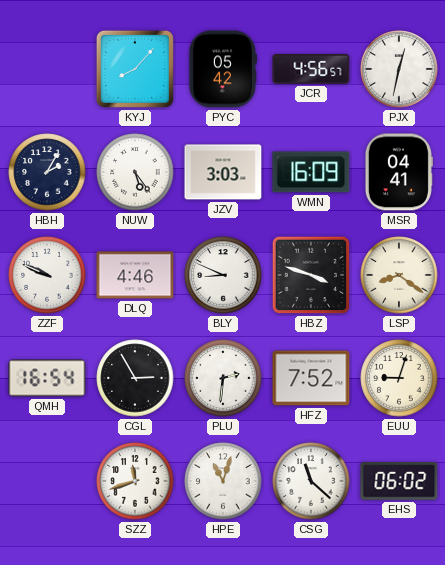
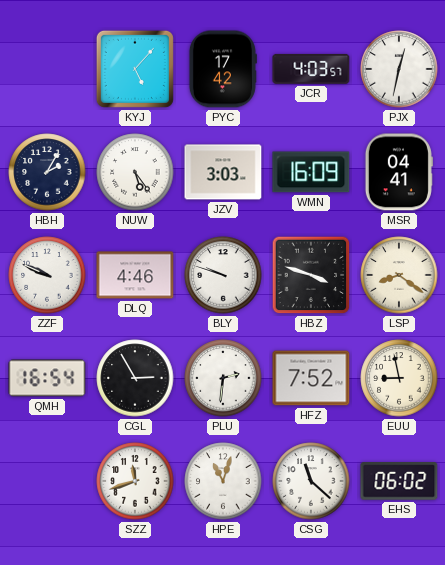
KYJ: 8:07 -> 5:07 (135, 69)
PYC: 05:42 -> 17:42 (222, 69)
JCR: 4:56 -> 4:03 (311, 69)
BLY: 8:49 -> 9:48 (223, 275)
EUU: 9:03 -> 8:58 (399, 378)
